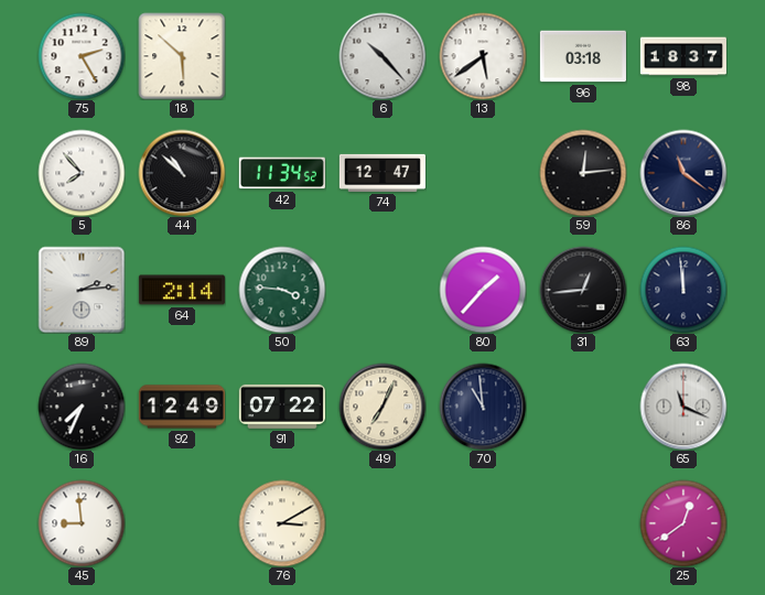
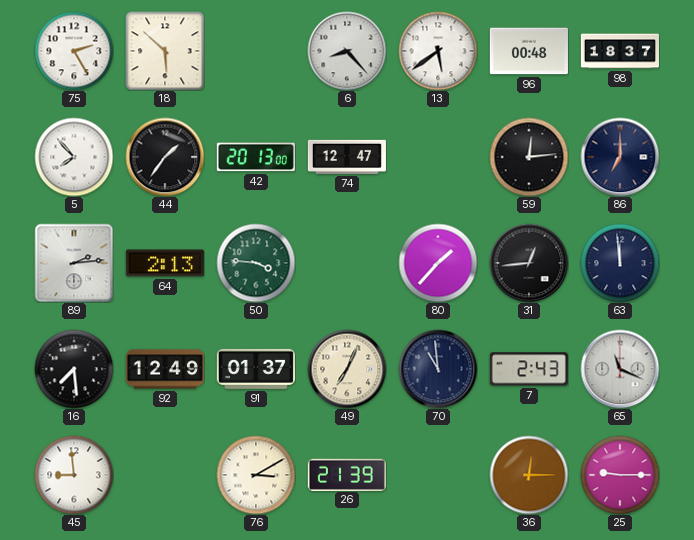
6: 10:23 -> 8:23 (347, 51)
96: 03:18 -> 00:48 (529, 51)
44: 10:52 -> 1:36 (165, 157)
42: 11:34 -> 20:13 (256, 157)
86: 11:21 -> 7:00 (620, 157)
64: 2:14 -> 2:13 (165, 263)
16: 7:34 -> 7:29 (74, 369)
91: 07:22 -> 01:37 (256, 369)
7: none -> 2:43 (529, 369)
26: none -> 21:39 (347, 474)
36: none -> 12:15 (529, 475)
25: 12:39 -> 9:15 (620, 475)
